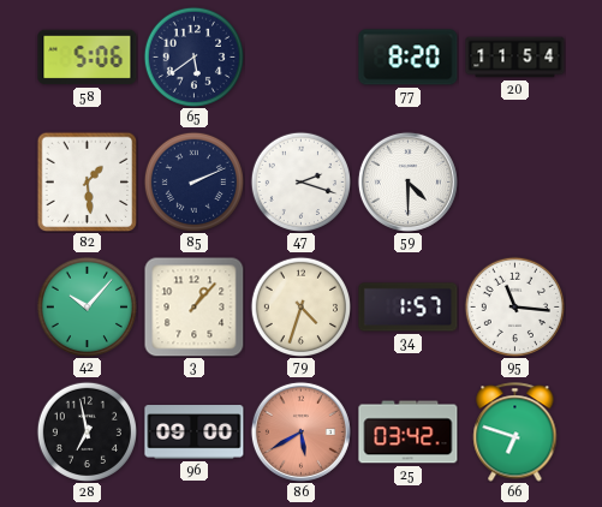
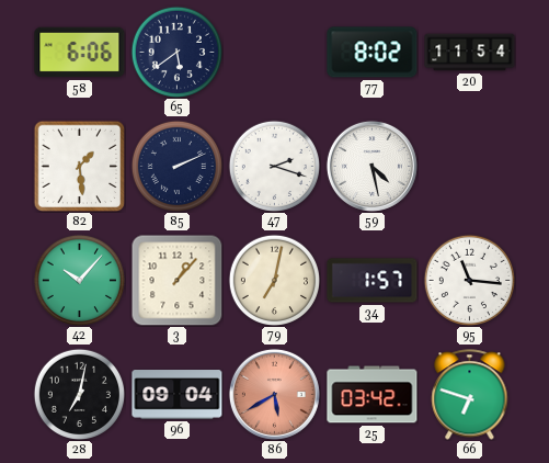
58: 5:06 -> 6:06 (80, 53)
77: 8:20 -> 8:02 (373, 53)
59: 4:30 -> 4:28 (371, 166)
79: 4:33 -> 7:02 (274, 280)
28: 6:58 -> 7:02 (79, 394)
96: 09:00 -> 09:04 (178, 395)
